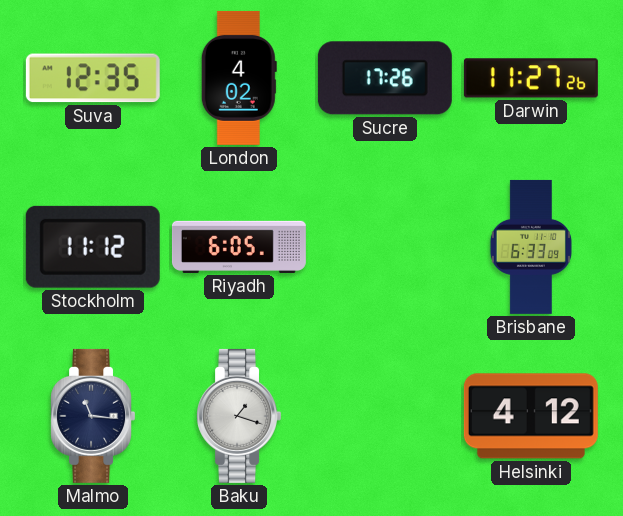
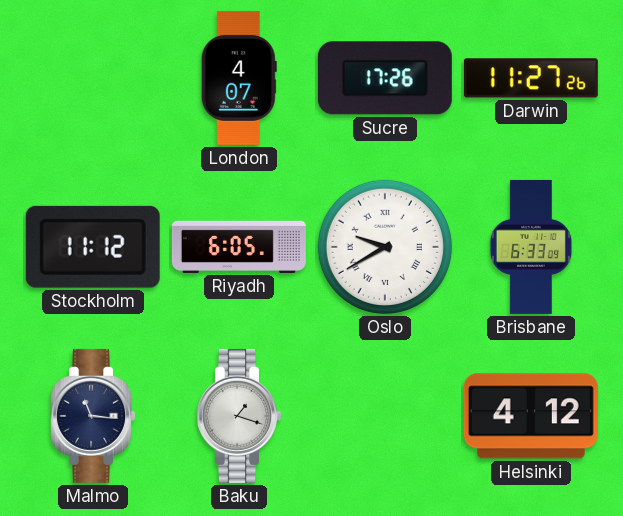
Suva: 12:35 -> none (93, 78)
London: 4:02 -> 4:07 (239, 78)
Oslo: none -> 9:40 (385, 247)
